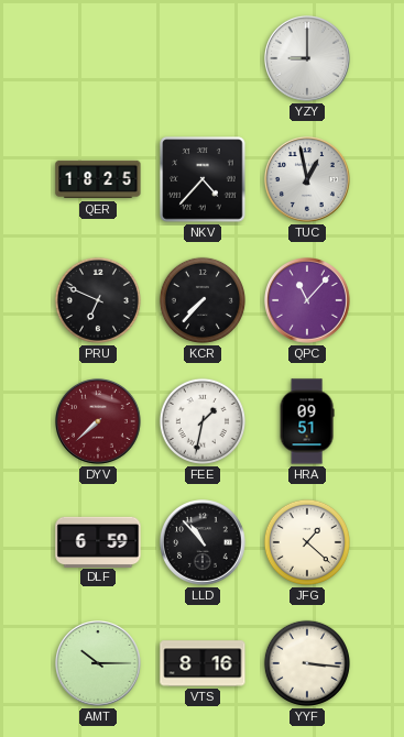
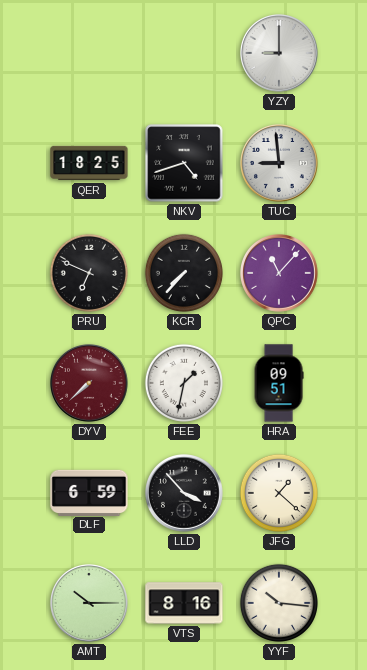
NKV: 4:37 -> 4:42 (184, 163)
TUC: 12:58 -> 8:59 (280, 164)
LLD: 10:53 -> 3:53 (185, 494)
YYF: 3:16 -> 10:16 (279, 603)
